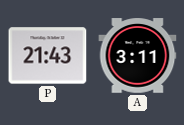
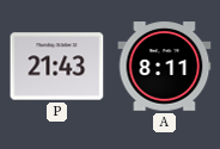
A: 3:11 -> 8:11 (165, 67)
